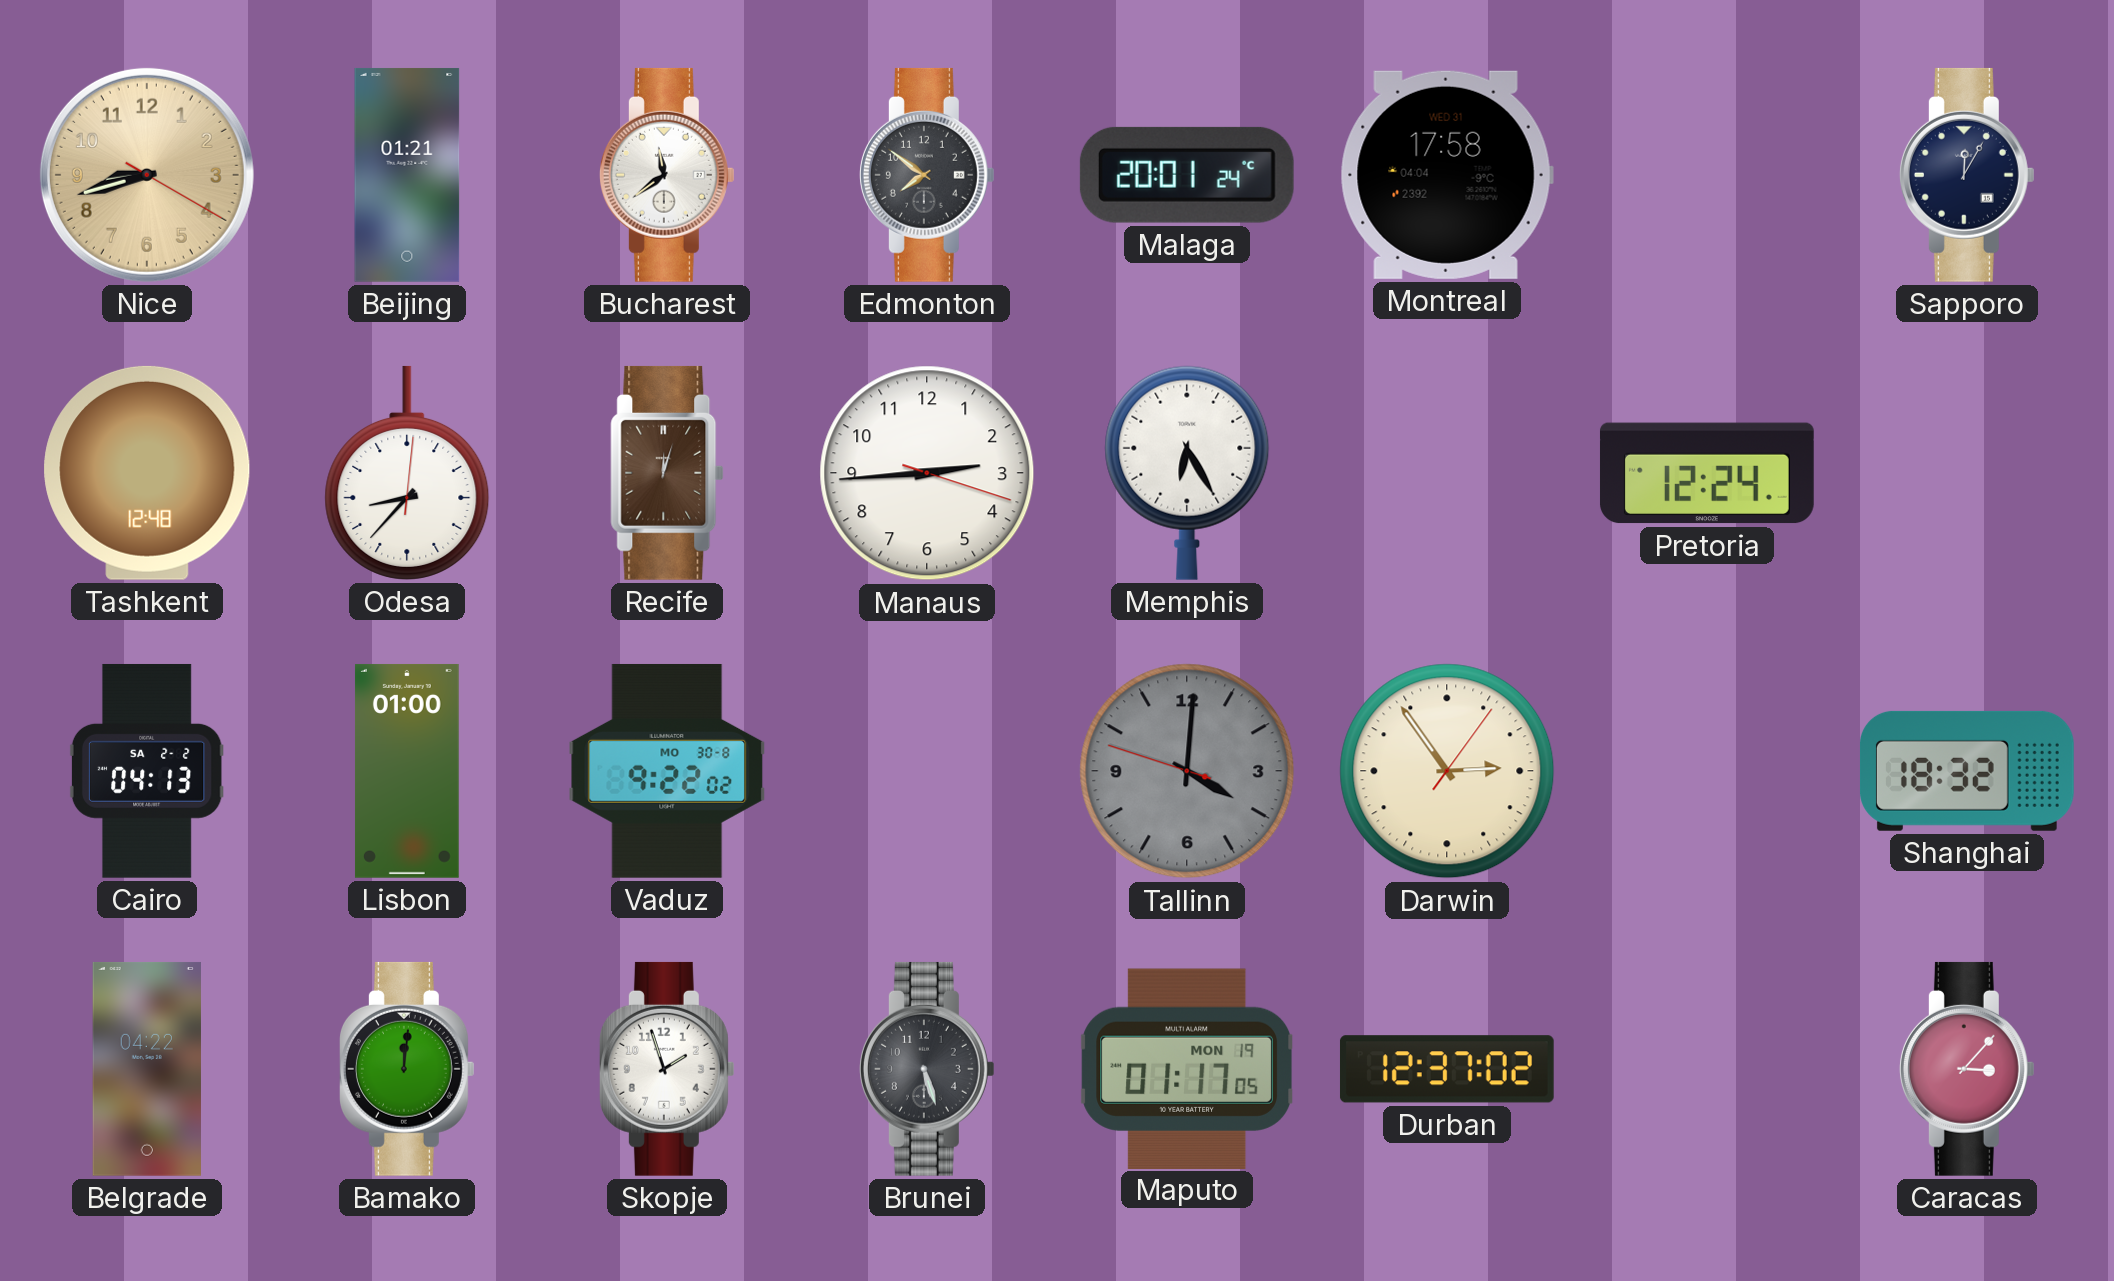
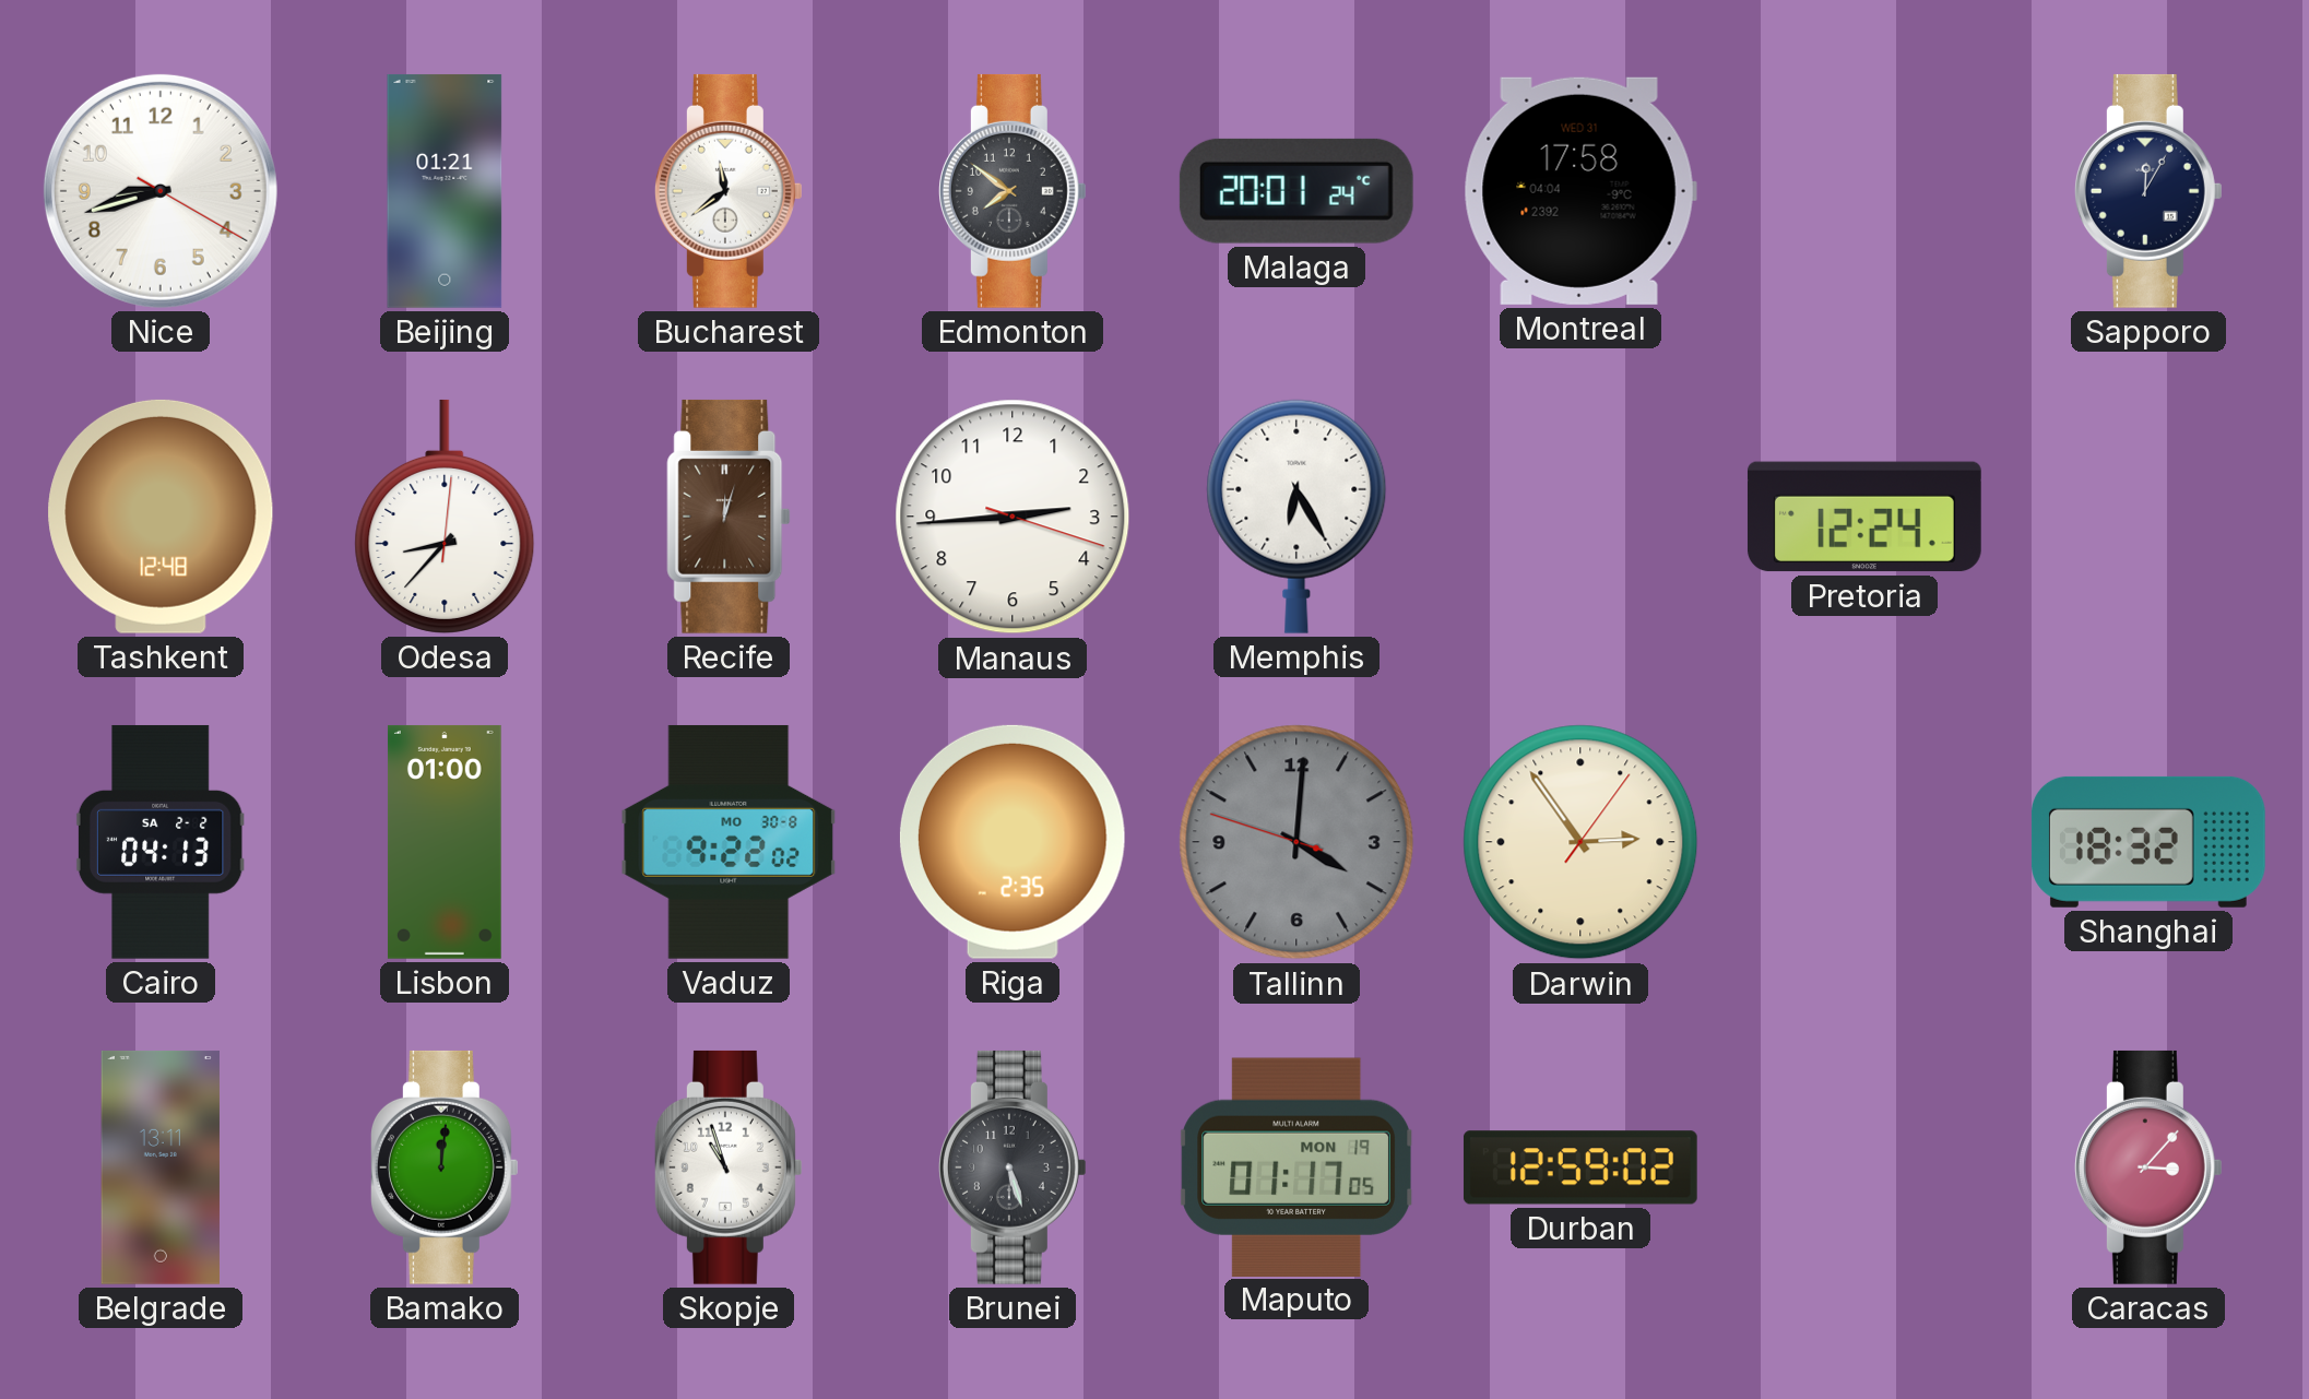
Nice dial: champagne -> white (161, 191)
Riga: none -> 2:35 (1013, 842)
Belgrade: 04:22 -> 13:11 (161, 1167)
Skopje: 1:57 -> 10:57 (729, 1167)
Durban: 12:37 -> 12:59 (1580, 1167)
